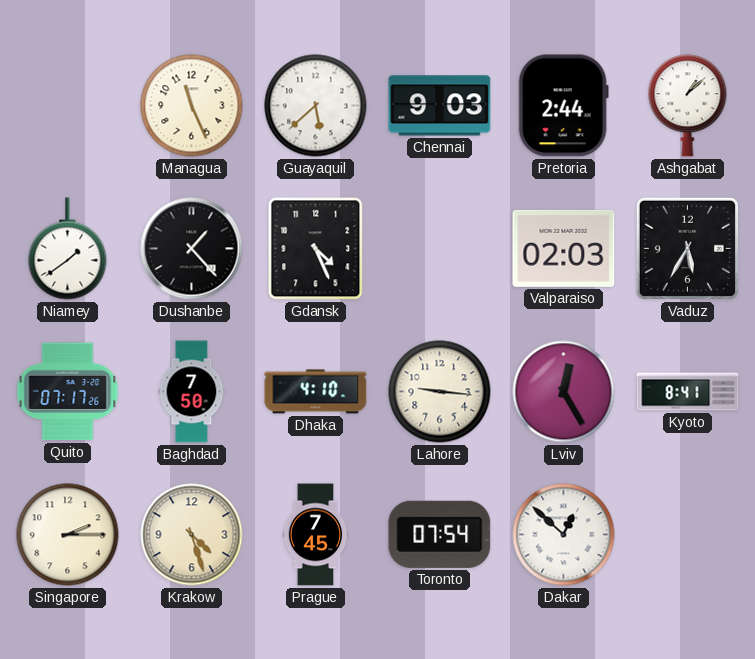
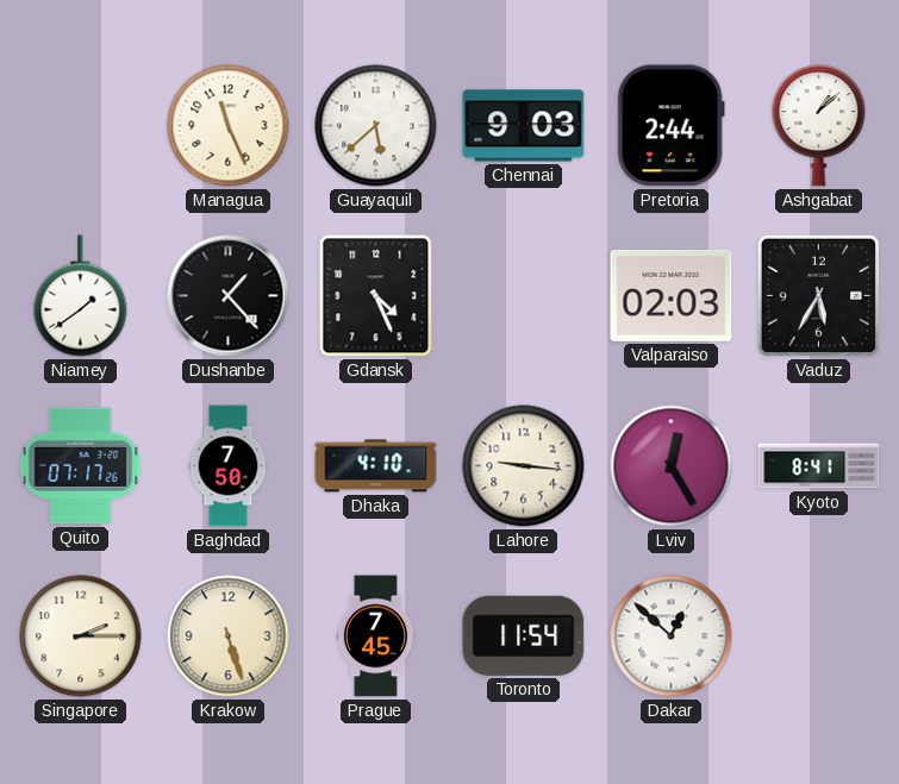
Krakow: 4:27 -> 5:27 (229, 636)
Toronto: 07:54 -> 11:54 (524, 635)
